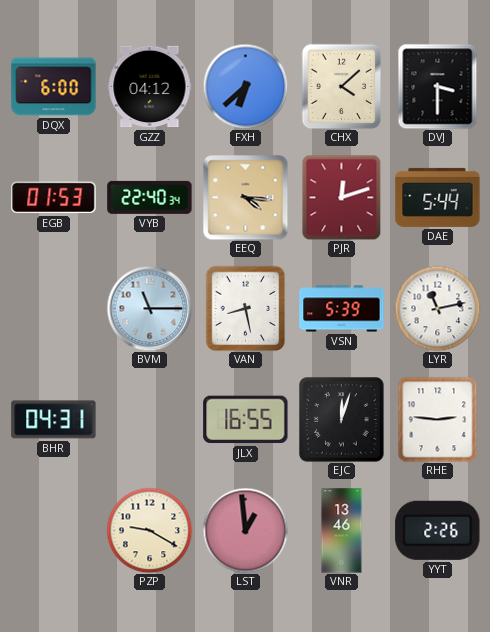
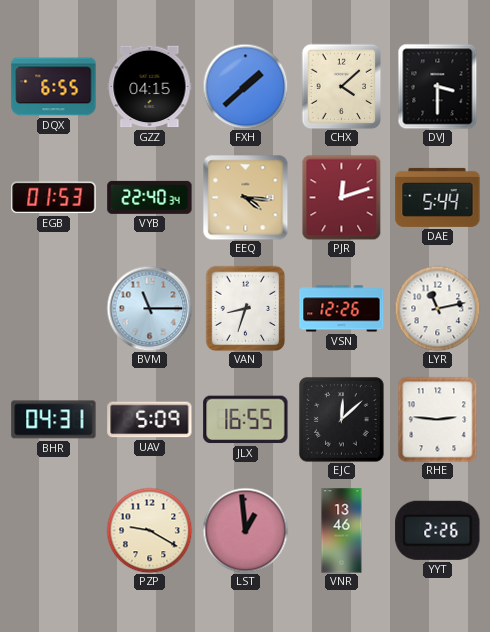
DQX: 6:00 -> 6:55 (54, 87)
GZZ: 04:12 -> 04:15 (150, 87)
FXH: 6:38 -> 1:38 (245, 86)
VAN: 8:28 -> 8:33 (246, 308)
VSN: 5:39 -> 12:26 (342, 309)
UAV: none -> 5:09 (150, 420)
EJC: 12:03 -> 12:08 (342, 420)
